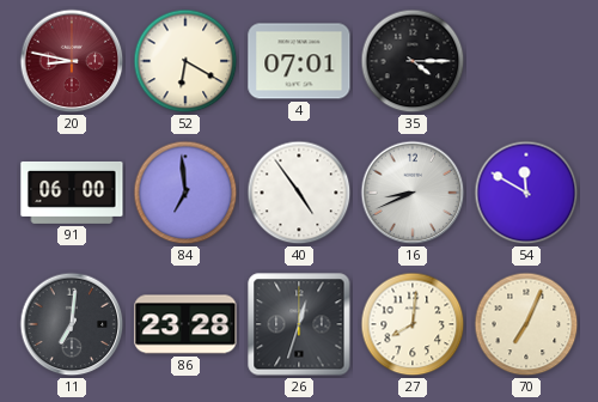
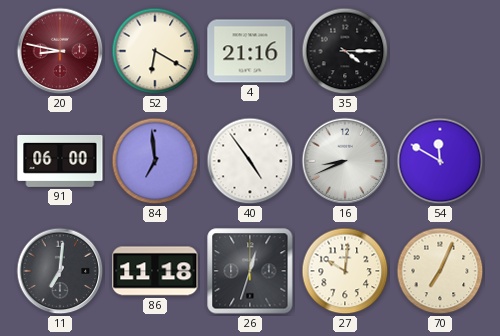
4: 07:01 -> 21:16 (250, 51)
86: 23:28 -> 11:18 (155, 271)
27: 8:01 -> 10:01 (345, 271)
